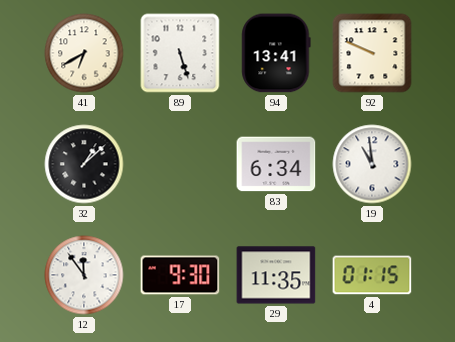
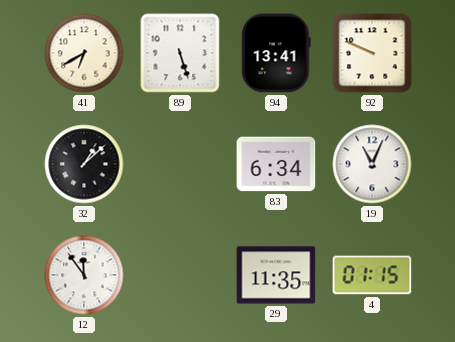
19: 10:59 -> 11:04 (372, 164)
17: 9:30 -> none (180, 275)
